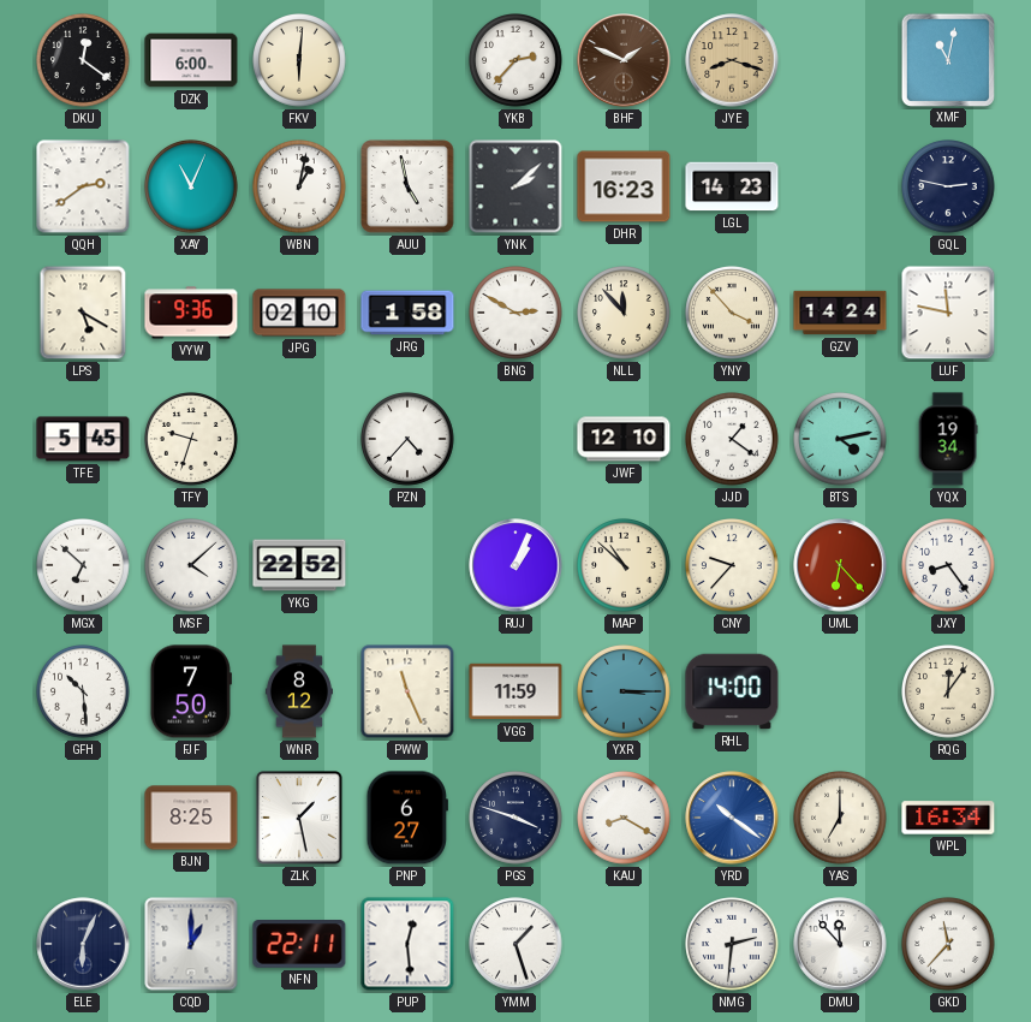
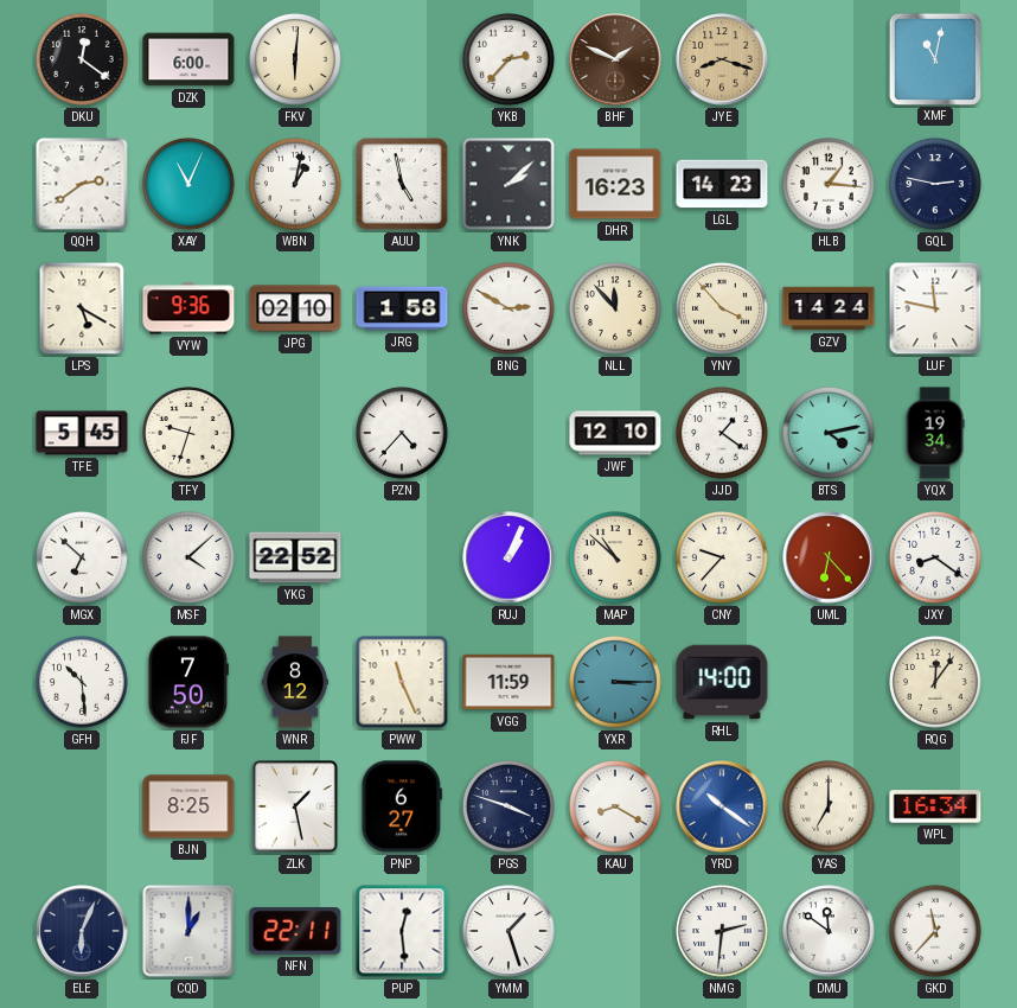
HLB: none -> 1:16 (829, 184)
JXY: 8:24 -> 8:21 (935, 557)
DMU: 11:53 -> 11:51 (829, 931)
